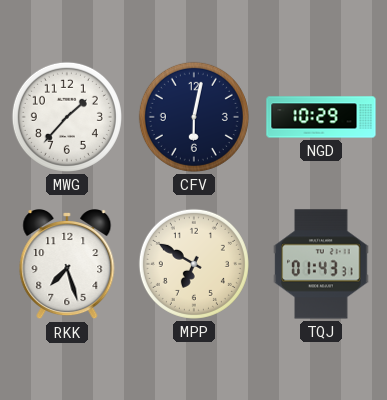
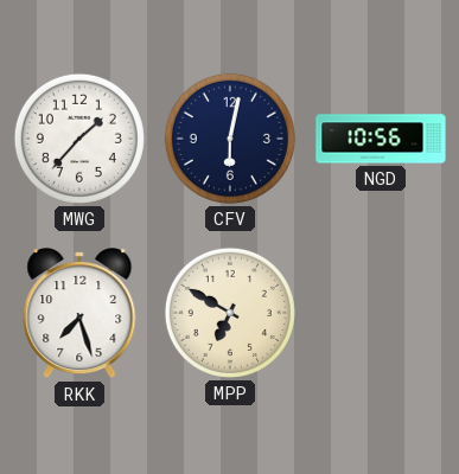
NGD: 10:29 -> 10:56 (381, 139)
TQJ: 01:43 -> none (321, 264)
